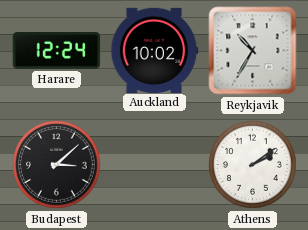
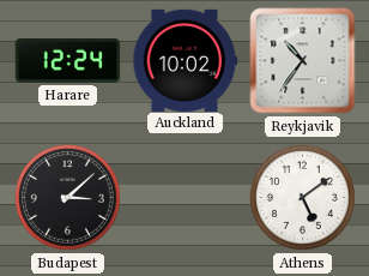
Reykjavik: 10:35 -> 10:36 (303, 61)
Athens: 2:09 -> 5:09 (303, 198)
